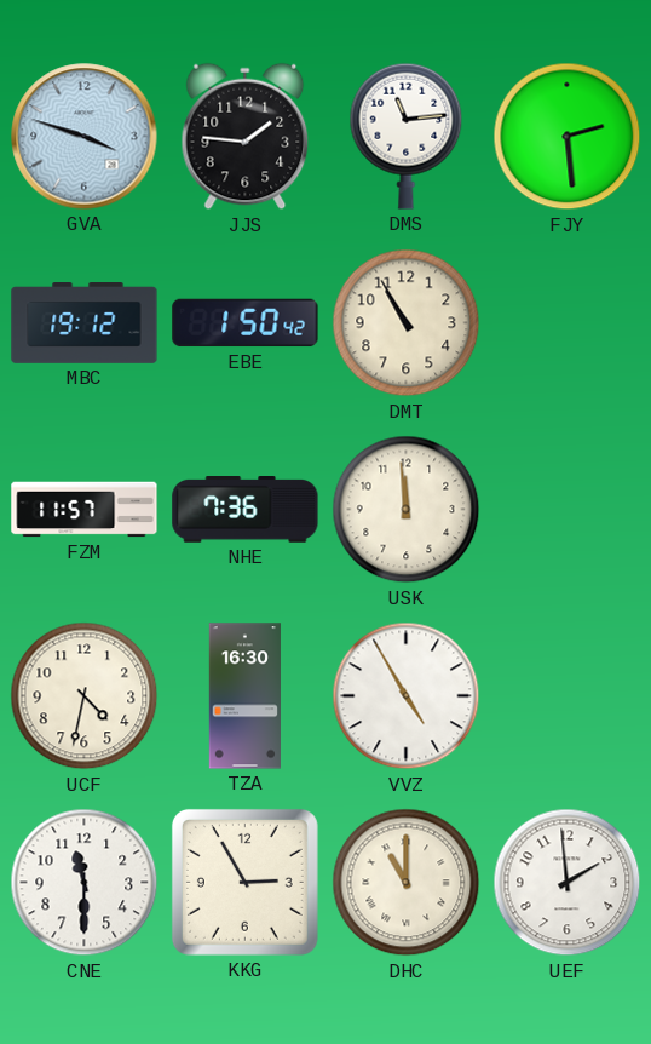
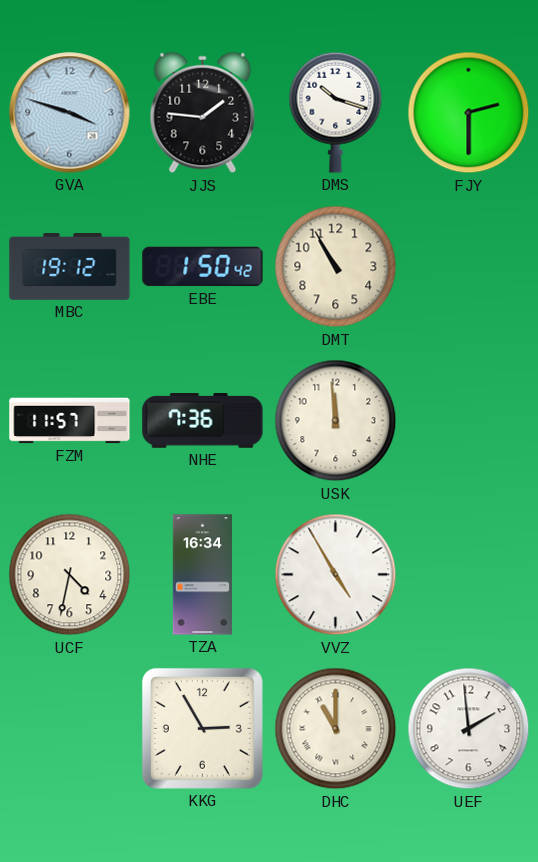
DMS: 11:14 -> 10:18 (336, 112)
FJY: 2:29 -> 2:30 (469, 113)
TZA: 16:30 -> 16:34 (202, 575)
CNE: 11:30 -> none (85, 883)
